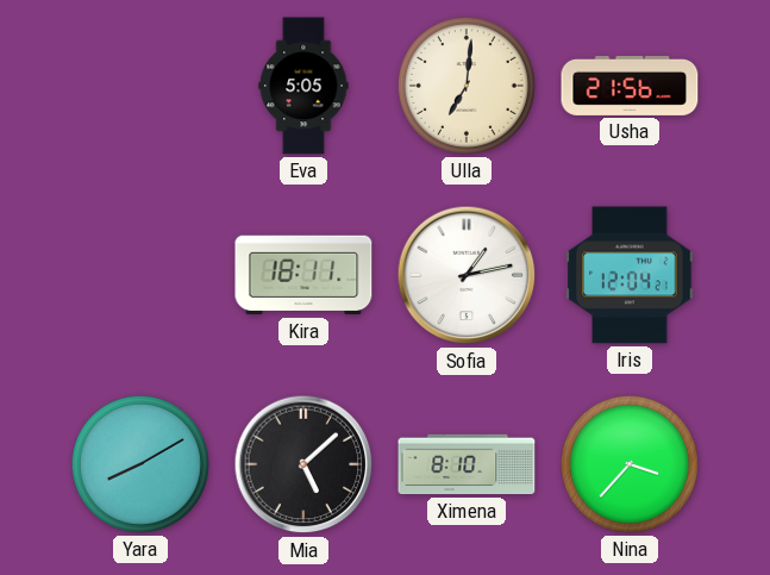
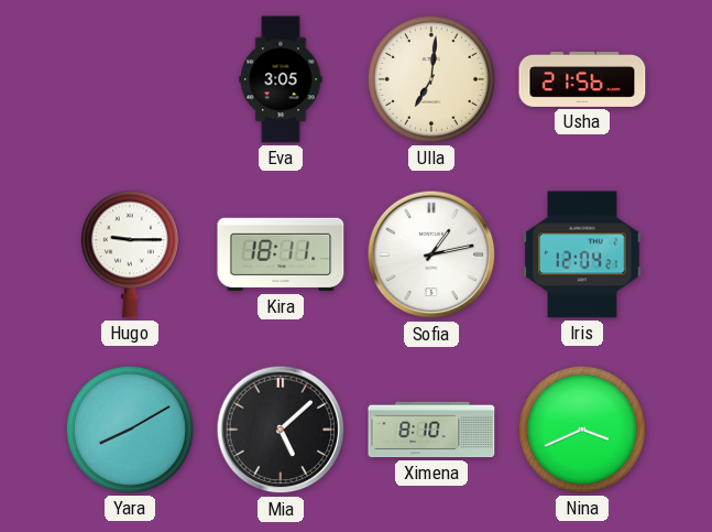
Eva: 5:05 -> 3:05 (281, 79)
Hugo: none -> 9:15 (130, 254)
Nina: 3:37 -> 3:41 (582, 430)
